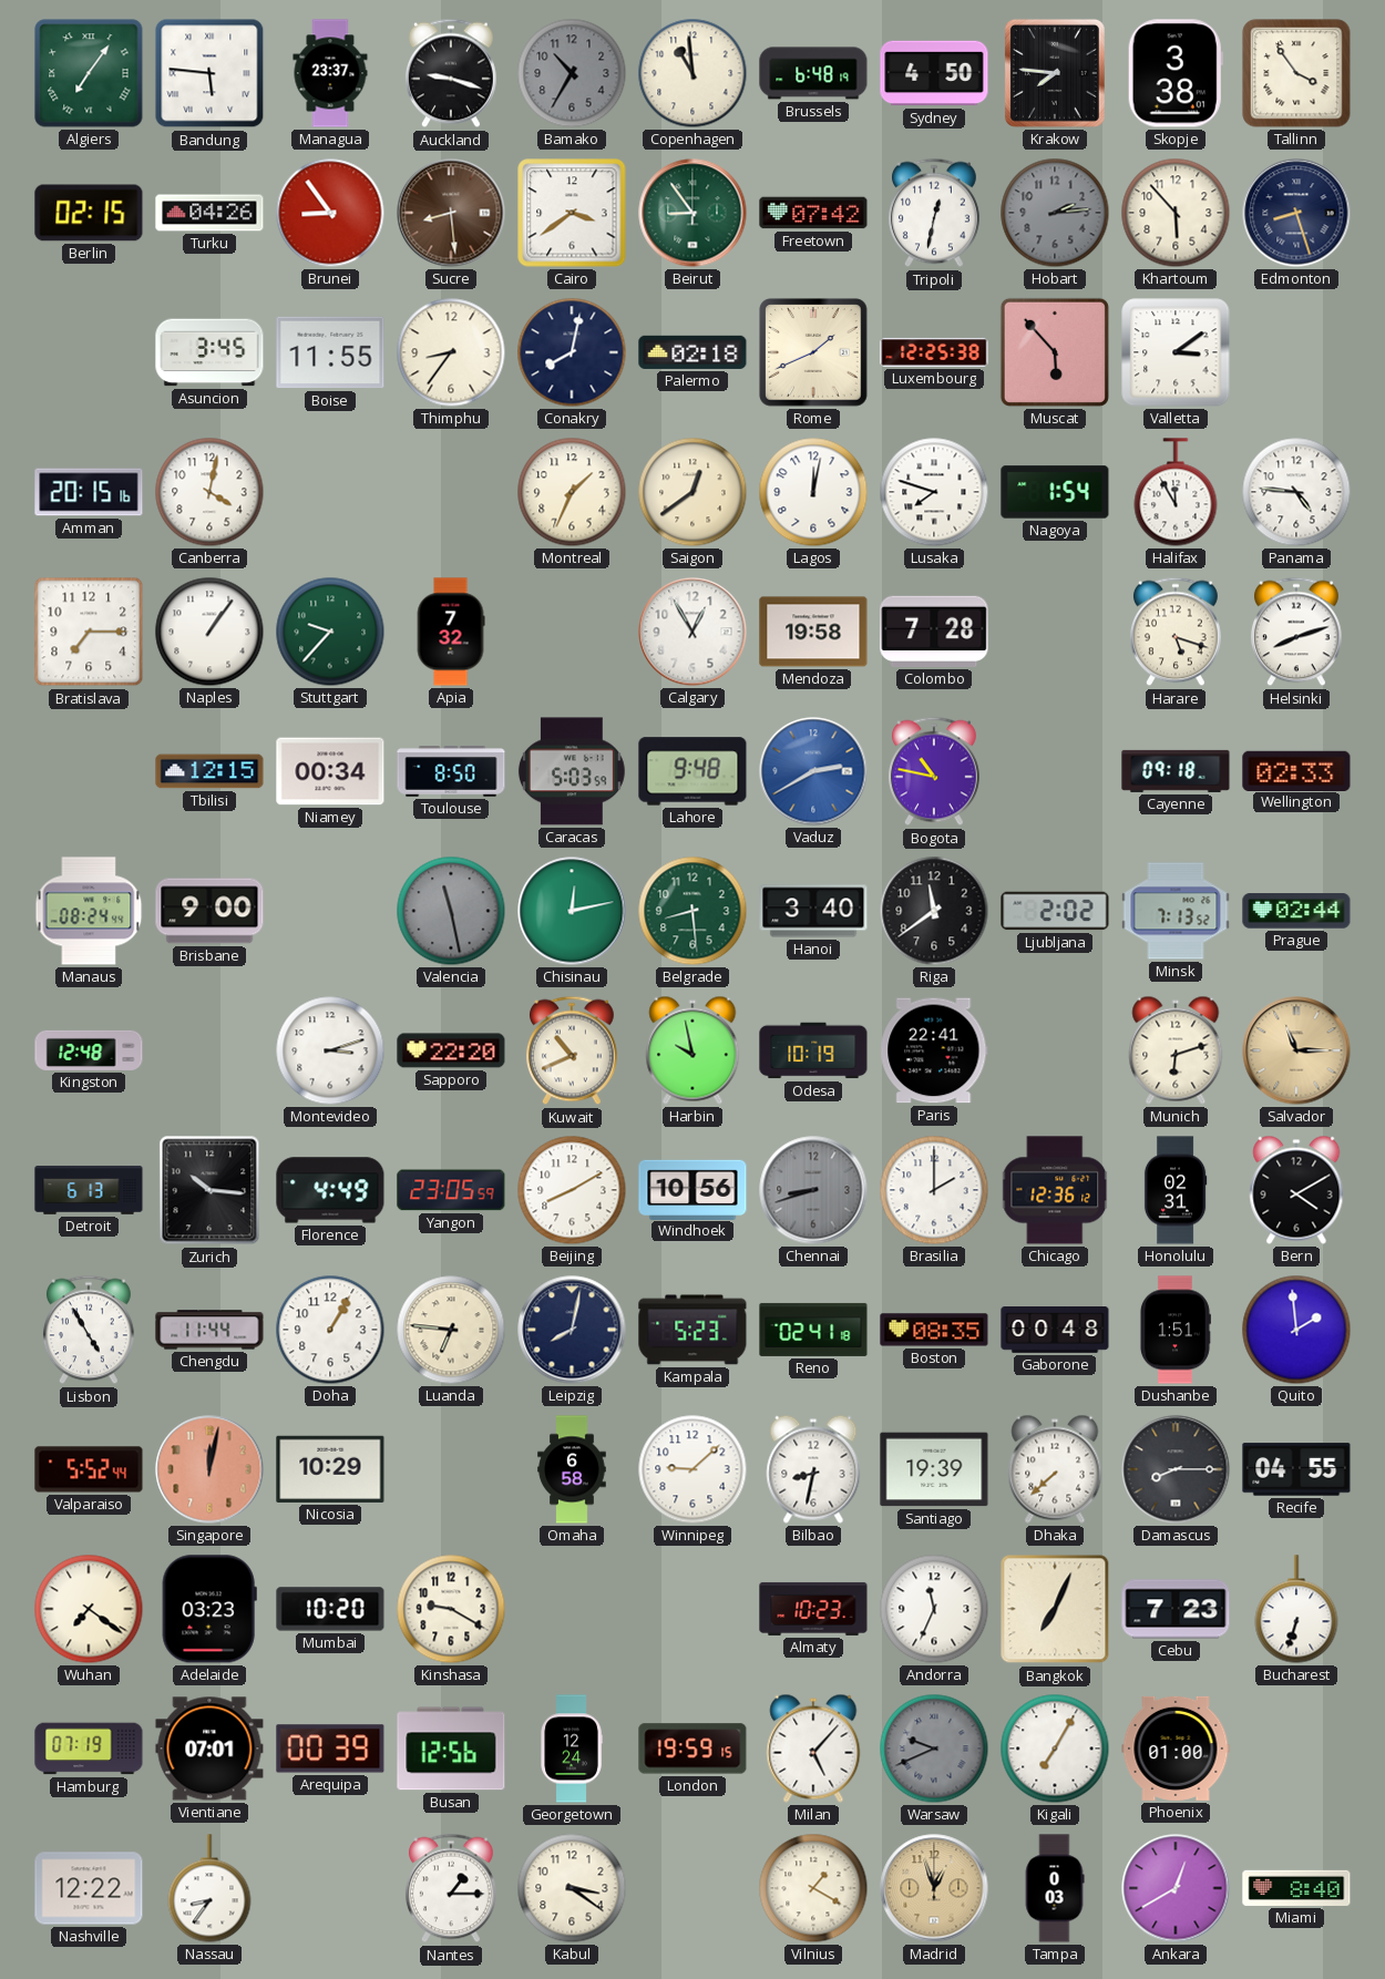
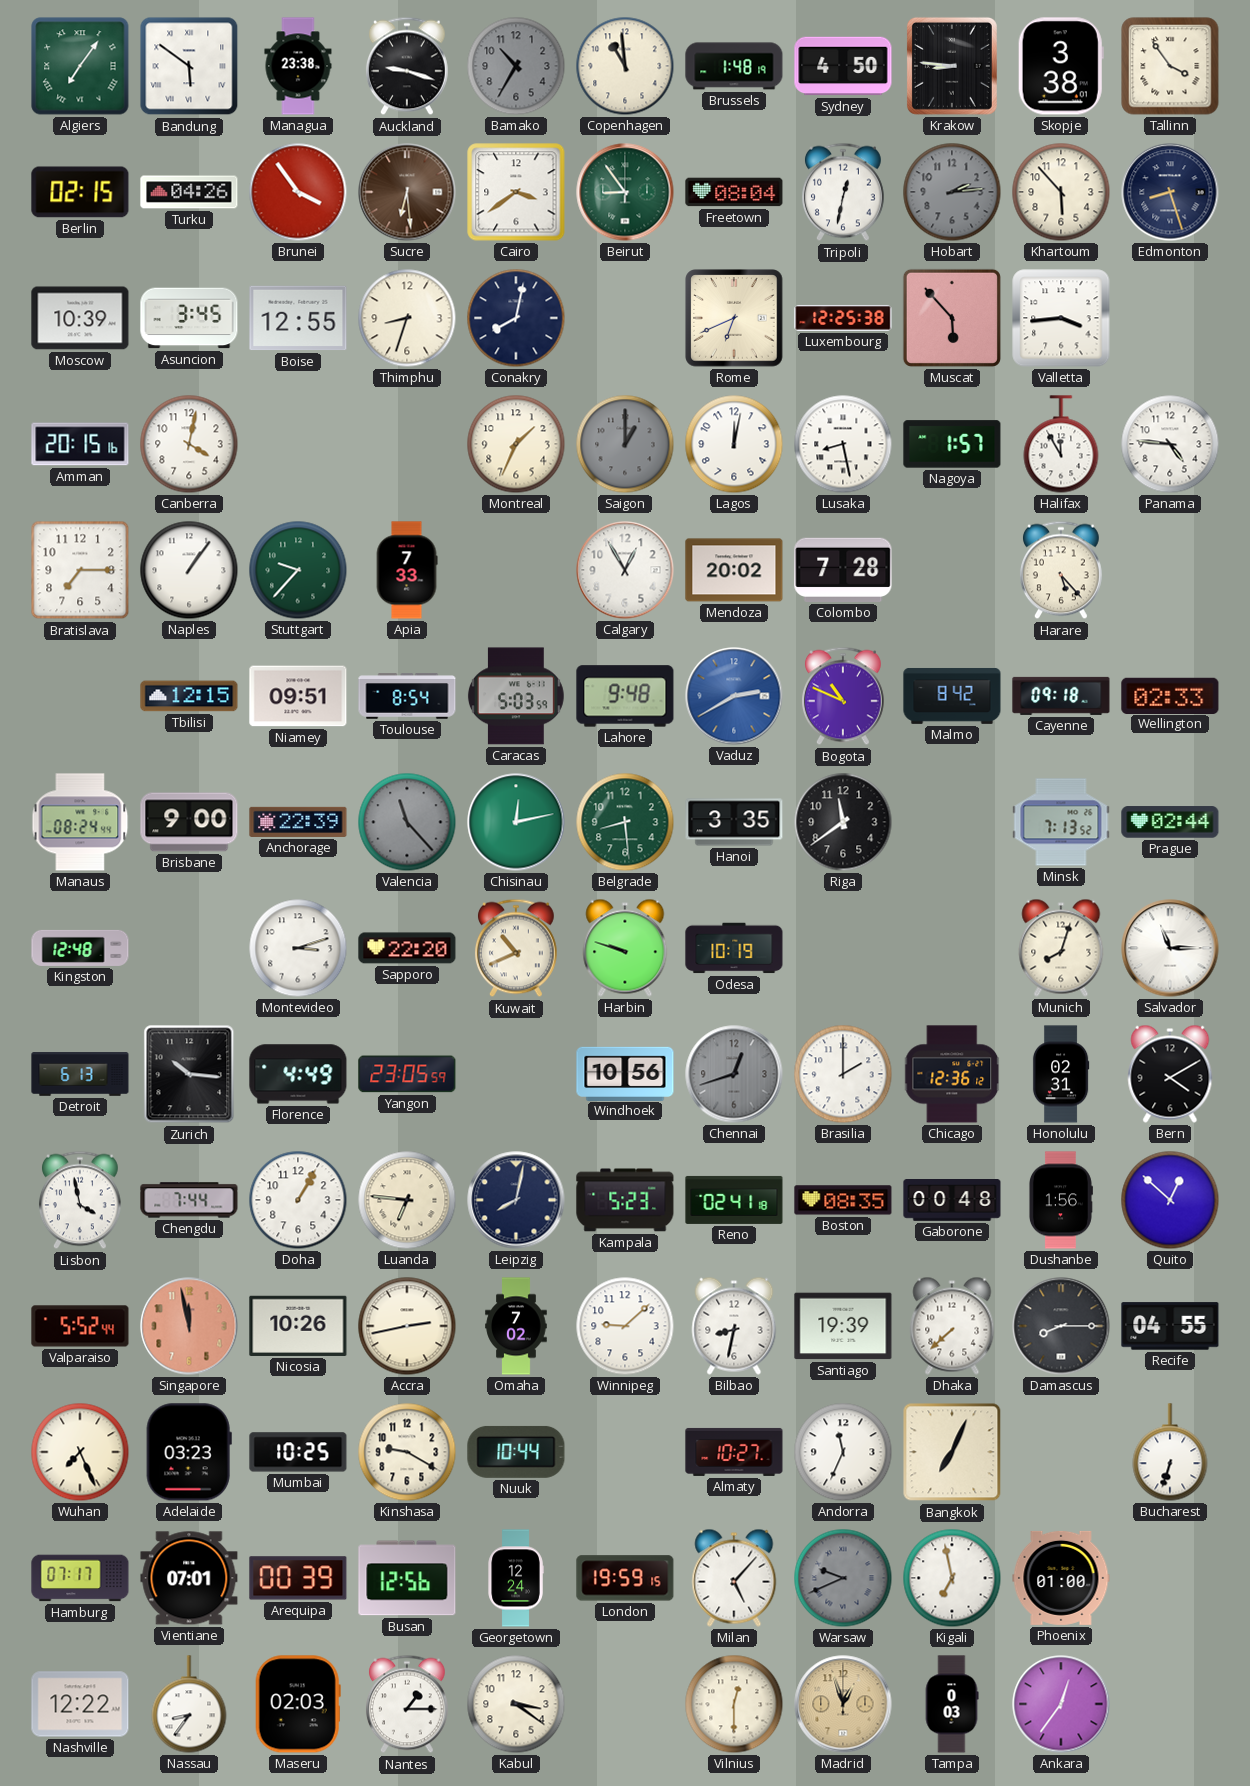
Bandung: 5:46 -> 5:51 (189, 66)
Managua: 23:37 -> 23:38 (298, 66)
Brussels: 6:48 -> 1:48 (734, 66)
Krakow: 7:46 -> 8:46 (952, 66)
Brunei: 8:54 -> 3:54 (298, 192)
Sucre: 8:29 -> 6:29 (407, 192)
Freetown: 07:42 -> 08:04 (734, 192)
Moscow: none -> 10:39 (80, 318)
Boise: 11:55 -> 12:55 (298, 318)
Thimphu: 8:36 -> 8:33 (407, 318)
Palermo: 02:18 -> none (693, 352)
Rome: 1:41 -> 6:41 (734, 318)
Valletta: 3:09 -> 3:44 (1061, 318)
Saigon: 12:39 -> 1:00 (625, 444)
Saigon dial: cream -> grey (625, 444)
Lusaka: 7:48 -> 8:28 (843, 444)
Nagoya: 1:54 -> 1:57 (952, 444)
Apia: 7:32 -> 7:33 (407, 570)
Mendoza: 19:58 -> 20:02 (734, 570)
Harare: 5:18 -> 5:23 (1061, 570)
Helsinki: 8:12 -> none (1296, 632)
Niamey: 00:34 -> 09:51 (298, 696)
Toulouse: 8:50 -> 8:54 (407, 696)
Bogota: 10:47 -> 10:49 (843, 696)
Malmo: none -> 8:42 (952, 696)
Anchorage: none -> 22:39 (298, 822)
Valencia: 11:28 -> 11:23 (407, 822)
Hanoi: 3:40 -> 3:35 (734, 822)
Ljubljana: 2:02 -> none (1055, 911)
Harbin: 9:58 -> 9:48 (625, 948)
Paris: 22:41 -> none (934, 1050)
Munich: 6:12 -> 8:03 (1061, 948)
Salvador dial: champagne -> white (1170, 948)
Beijing: 8:10 -> none (572, 1190)
Chennai: 8:42 -> 12:42 (734, 1074)
Lisbon: 4:55 -> 3:58 (80, 1200)
Chengdu: 11:44 -> 7:44 (189, 1200)
Dushanbe: 1:51 -> 1:56 (1060, 1200)
Quito: 1:59 -> 12:52 (1170, 1200)
Singapore: 12:02 -> 11:58 (189, 1326)
Nicosia: 10:29 -> 10:26 (298, 1326)
Accra: none -> 2:43 (407, 1326)
Omaha: 6:58 -> 7:02 (516, 1326)
Wuhan: 7:21 -> 7:26 (80, 1452)
Mumbai: 10:20 -> 10:25 (298, 1452)
Nuuk: none -> 10:44 (516, 1452)
Almaty: 10:23 -> 10:27 (734, 1452)
Cebu: 7:23 -> none (1176, 1609)
Hamburg: 07:19 -> 07:17 (80, 1578)
Kigali: 7:05 -> 6:58 (952, 1578)
Maseru: none -> 02:03 (298, 1704)
Vilnius: 1:20 -> 12:30 (734, 1704)
Ankara: 12:40 -> 12:36 (1061, 1704)
Miami: 8:40 -> none (1296, 1888)
